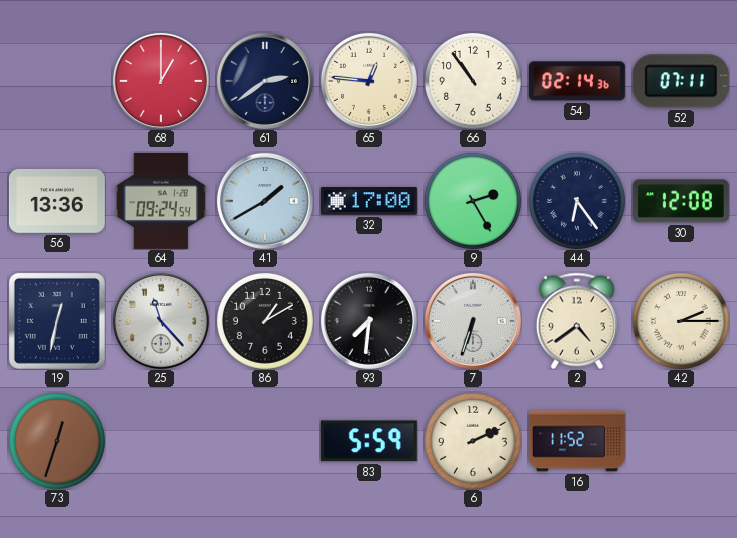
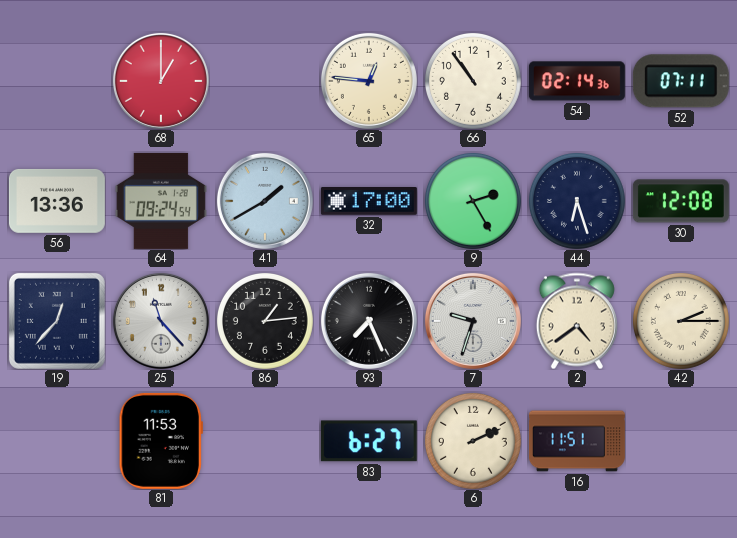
61: 2:39 -> none (265, 81)
44: 6:24 -> 6:27 (577, 201)
19: 12:32 -> 12:37 (57, 321)
86: 1:10 -> 1:14 (265, 321)
93: 7:31 -> 7:26 (369, 321)
7: 6:33 -> 9:33 (473, 321)
73: 12:33 -> none (57, 441)
81: none -> 11:53 (161, 441)
83: 5:59 -> 6:27 (369, 441)
16: 11:52 -> 11:51 (577, 441)
